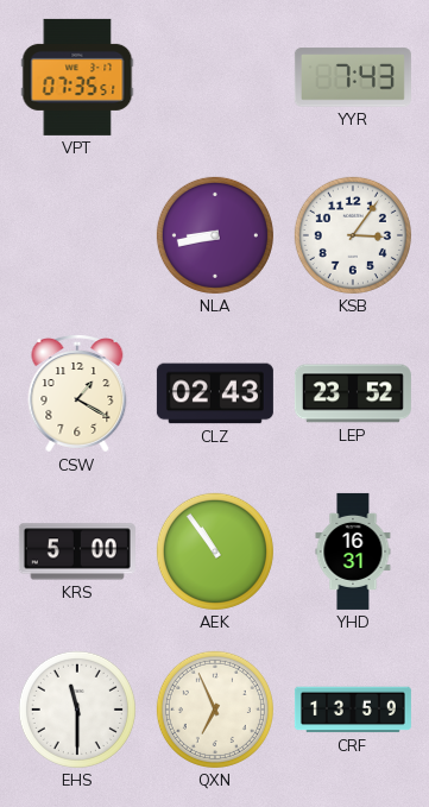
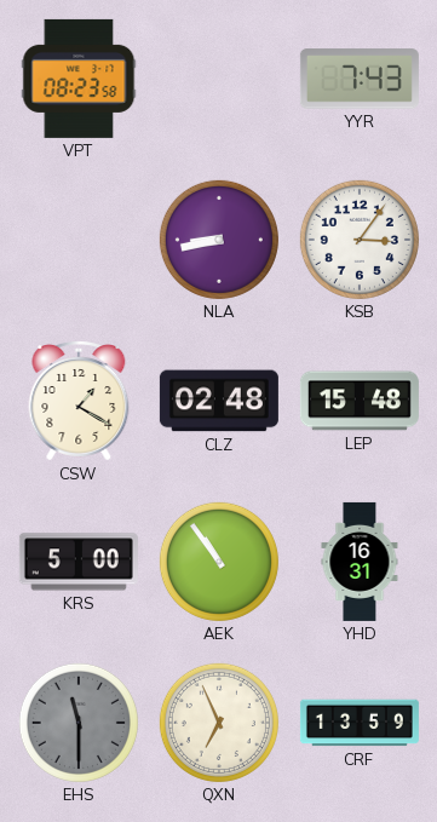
VPT: 07:35 -> 08:23 (79, 79)
CLZ: 02:43 -> 02:48 (219, 401)
LEP: 23:52 -> 15:48 (360, 401)
EHS dial: white -> grey (79, 723)
